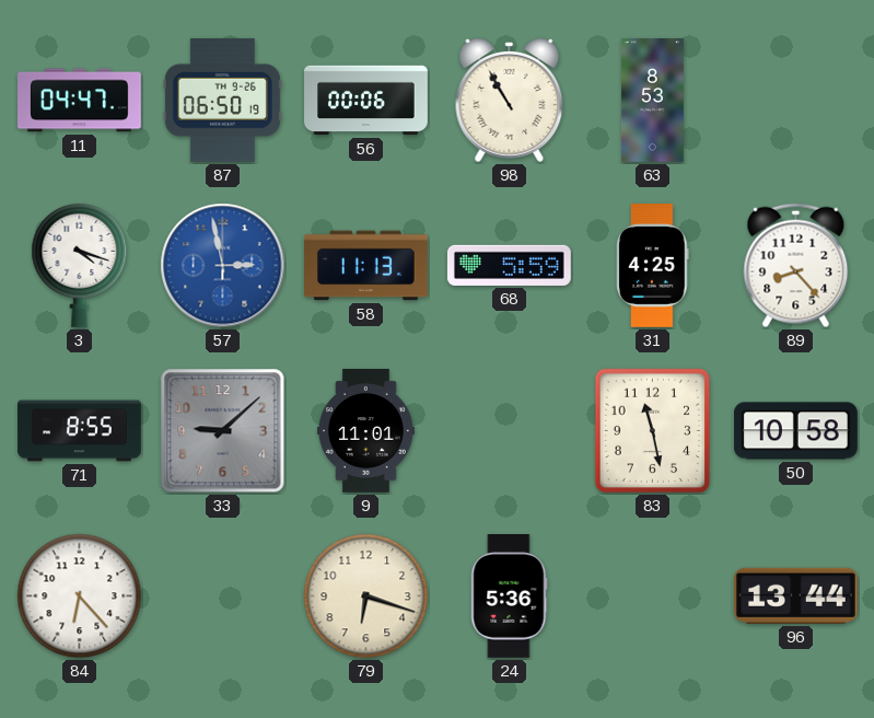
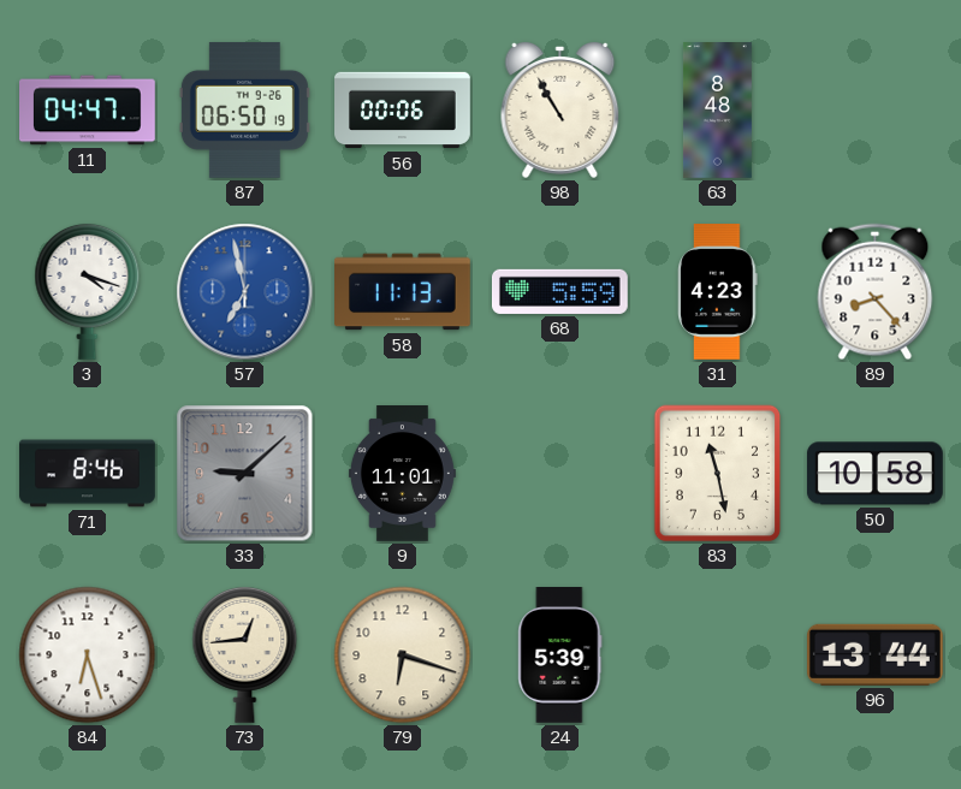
63: 8:53 -> 8:48 (717, 111)
57: 2:58 -> 6:58 (245, 292)
31: 4:25 -> 4:23 (718, 292)
71: 8:55 -> 8:46 (88, 474)
84: 6:23 -> 6:27 (88, 655)
73: none -> 12:44 (245, 654)
24: 5:36 -> 5:39 (560, 655)
